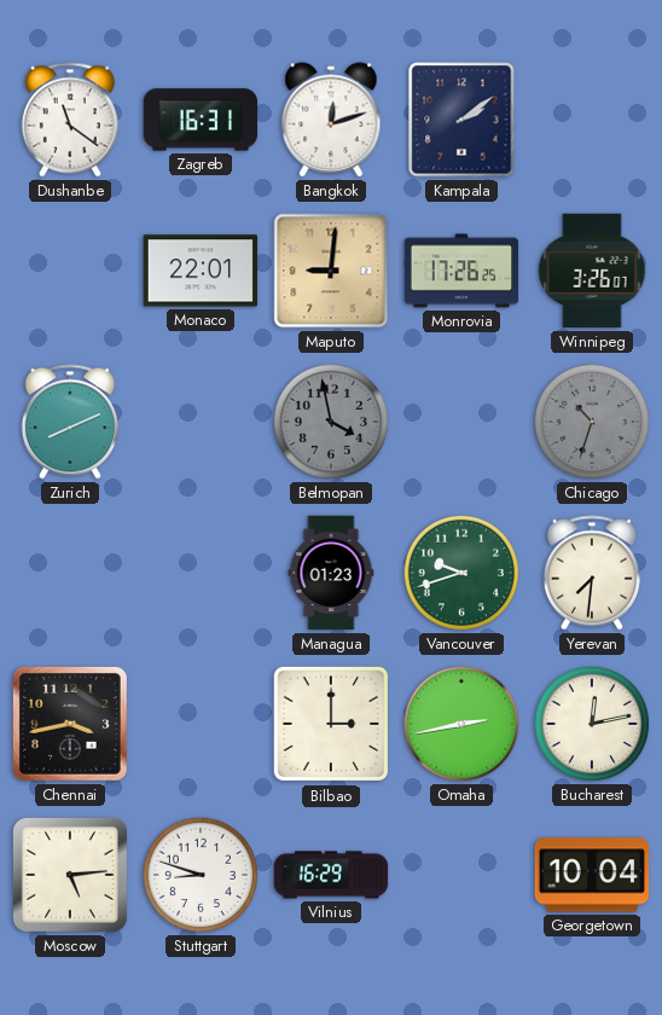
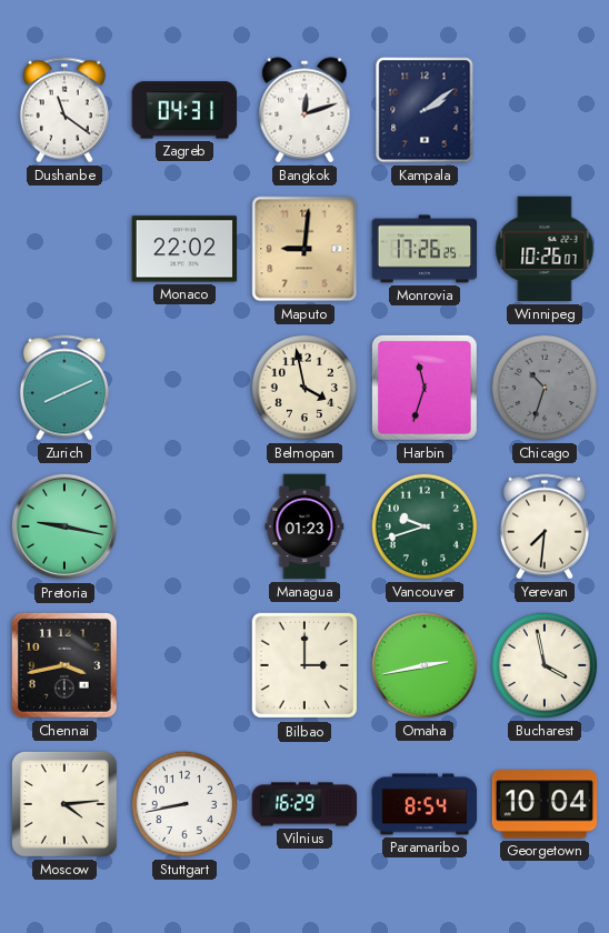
Zagreb: 16:31 -> 04:31 (184, 110)
Monaco: 22:01 -> 22:02 (184, 249)
Winnipeg: 3:26 -> 10:26 (545, 249)
Belmopan dial: grey -> cream (304, 388)
Harbin: none -> 11:33 (425, 388)
Pretoria: none -> 9:17 (64, 526)
Bucharest: 12:13 -> 3:58 (545, 665)
Moscow: 5:14 -> 4:14 (64, 804)
Stuttgart: 8:48 -> 8:43 (184, 804)
Paramaribo: none -> 8:54 (425, 804)
